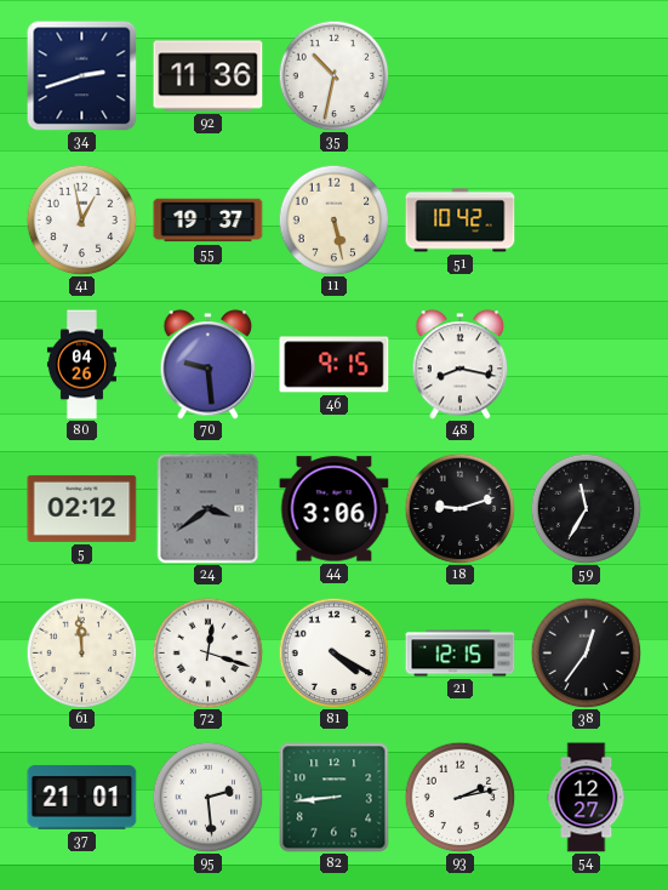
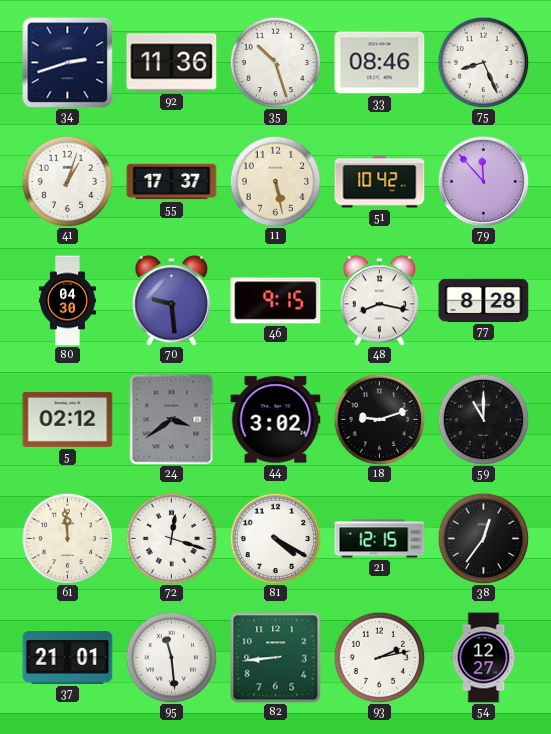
35: 10:32 -> 10:27 (275, 62)
33: none -> 08:46 (380, 63)
75: none -> 8:26 (483, 62)
41: 12:58 -> 1:03 (67, 181)
55: 19:37 -> 17:37 (172, 182)
79: none -> 11:53 (483, 181)
80: 04:26 -> 04:30 (67, 301)
77: none -> 8:28 (484, 300)
44: 3:06 -> 3:02 (276, 420)
59: 11:35 -> 11:00 (483, 419)
95: 2:29 -> 11:29 (171, 657)
